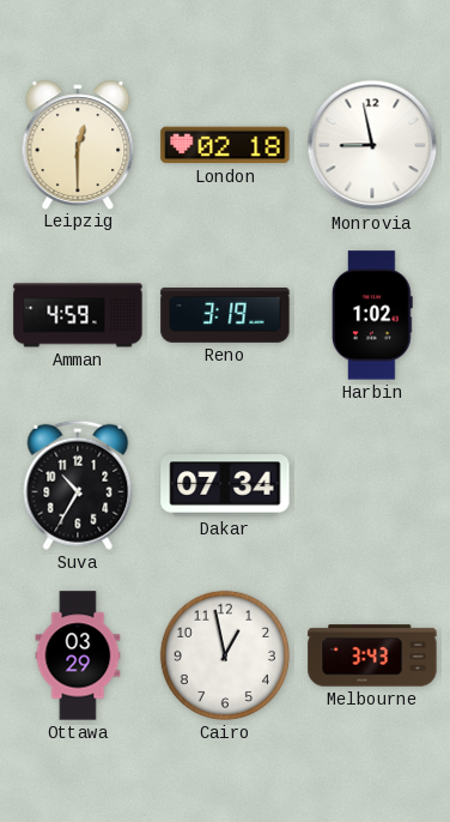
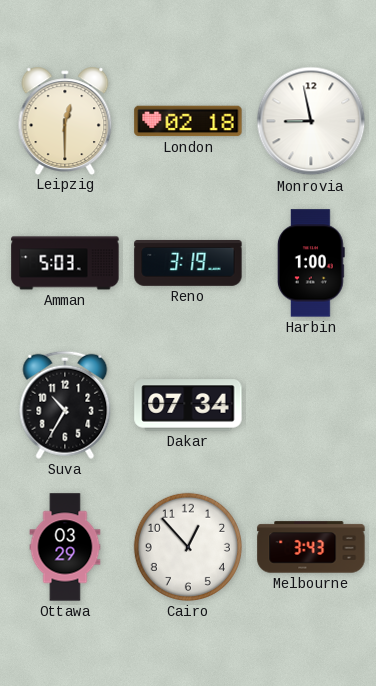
Amman: 4:59 -> 5:03 (65, 263)
Harbin: 1:02 -> 1:00 (311, 263)
Cairo: 12:58 -> 12:53 (188, 547)
